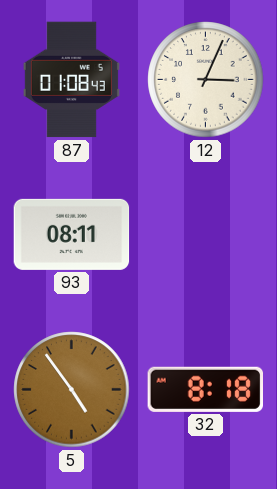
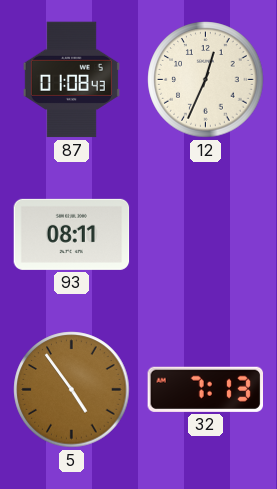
12: 3:04 -> 12:34 (206, 80)
32: 8:18 -> 7:13 (205, 389)
